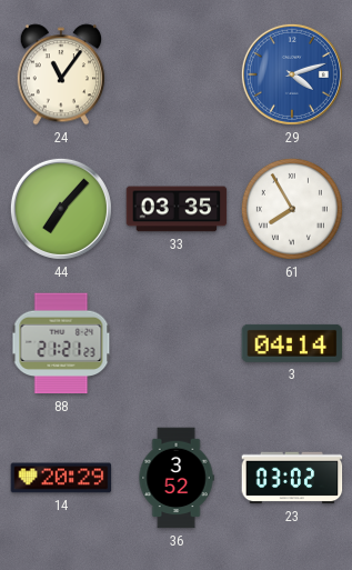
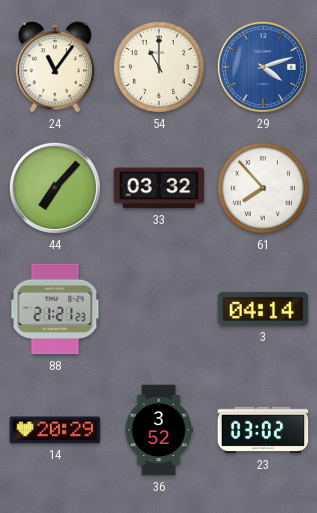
54: none -> 11:00 (159, 67)
33: 03:35 -> 03:32 (159, 188)
61: 7:55 -> 7:53 (263, 188)
